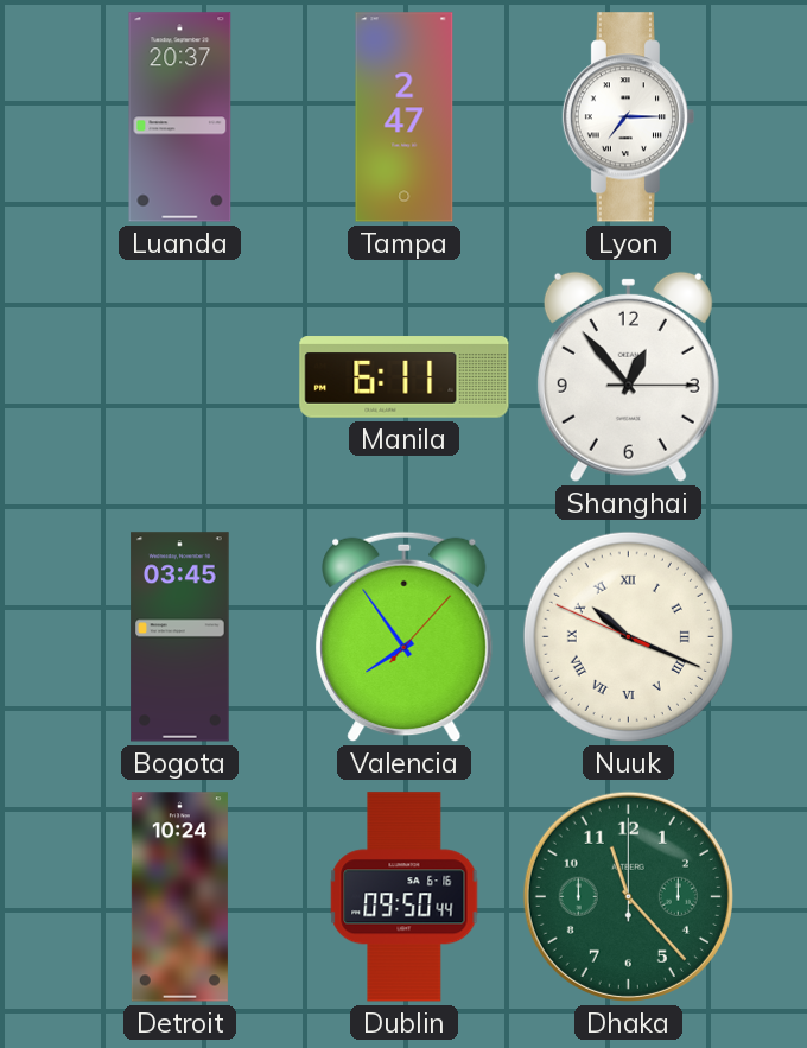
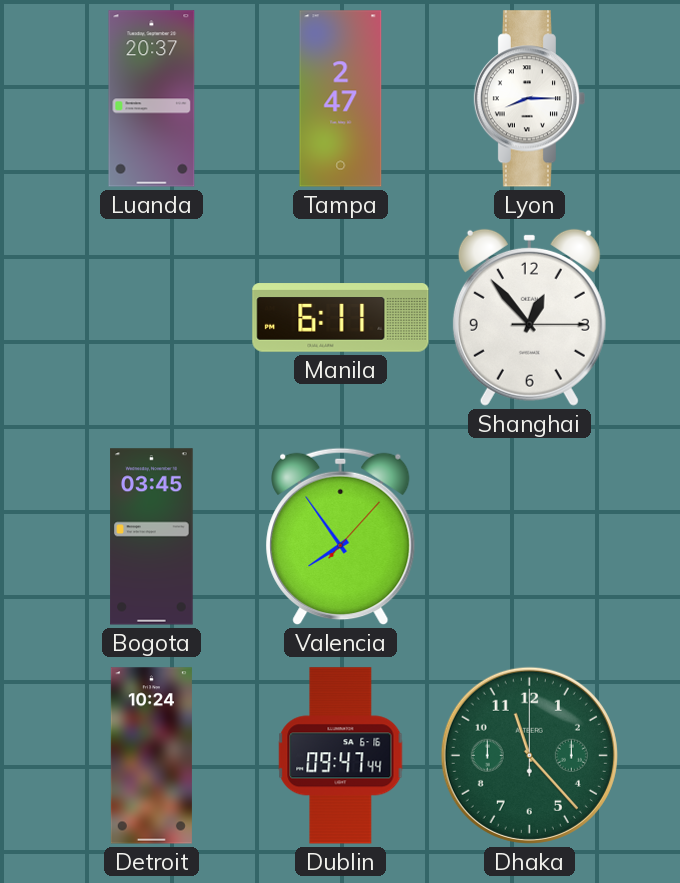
Lyon: 7:15 -> 8:15 (529, 99)
Nuuk: 10:18 -> none (628, 636)
Dublin: 09:50 -> 09:47 (341, 756)
